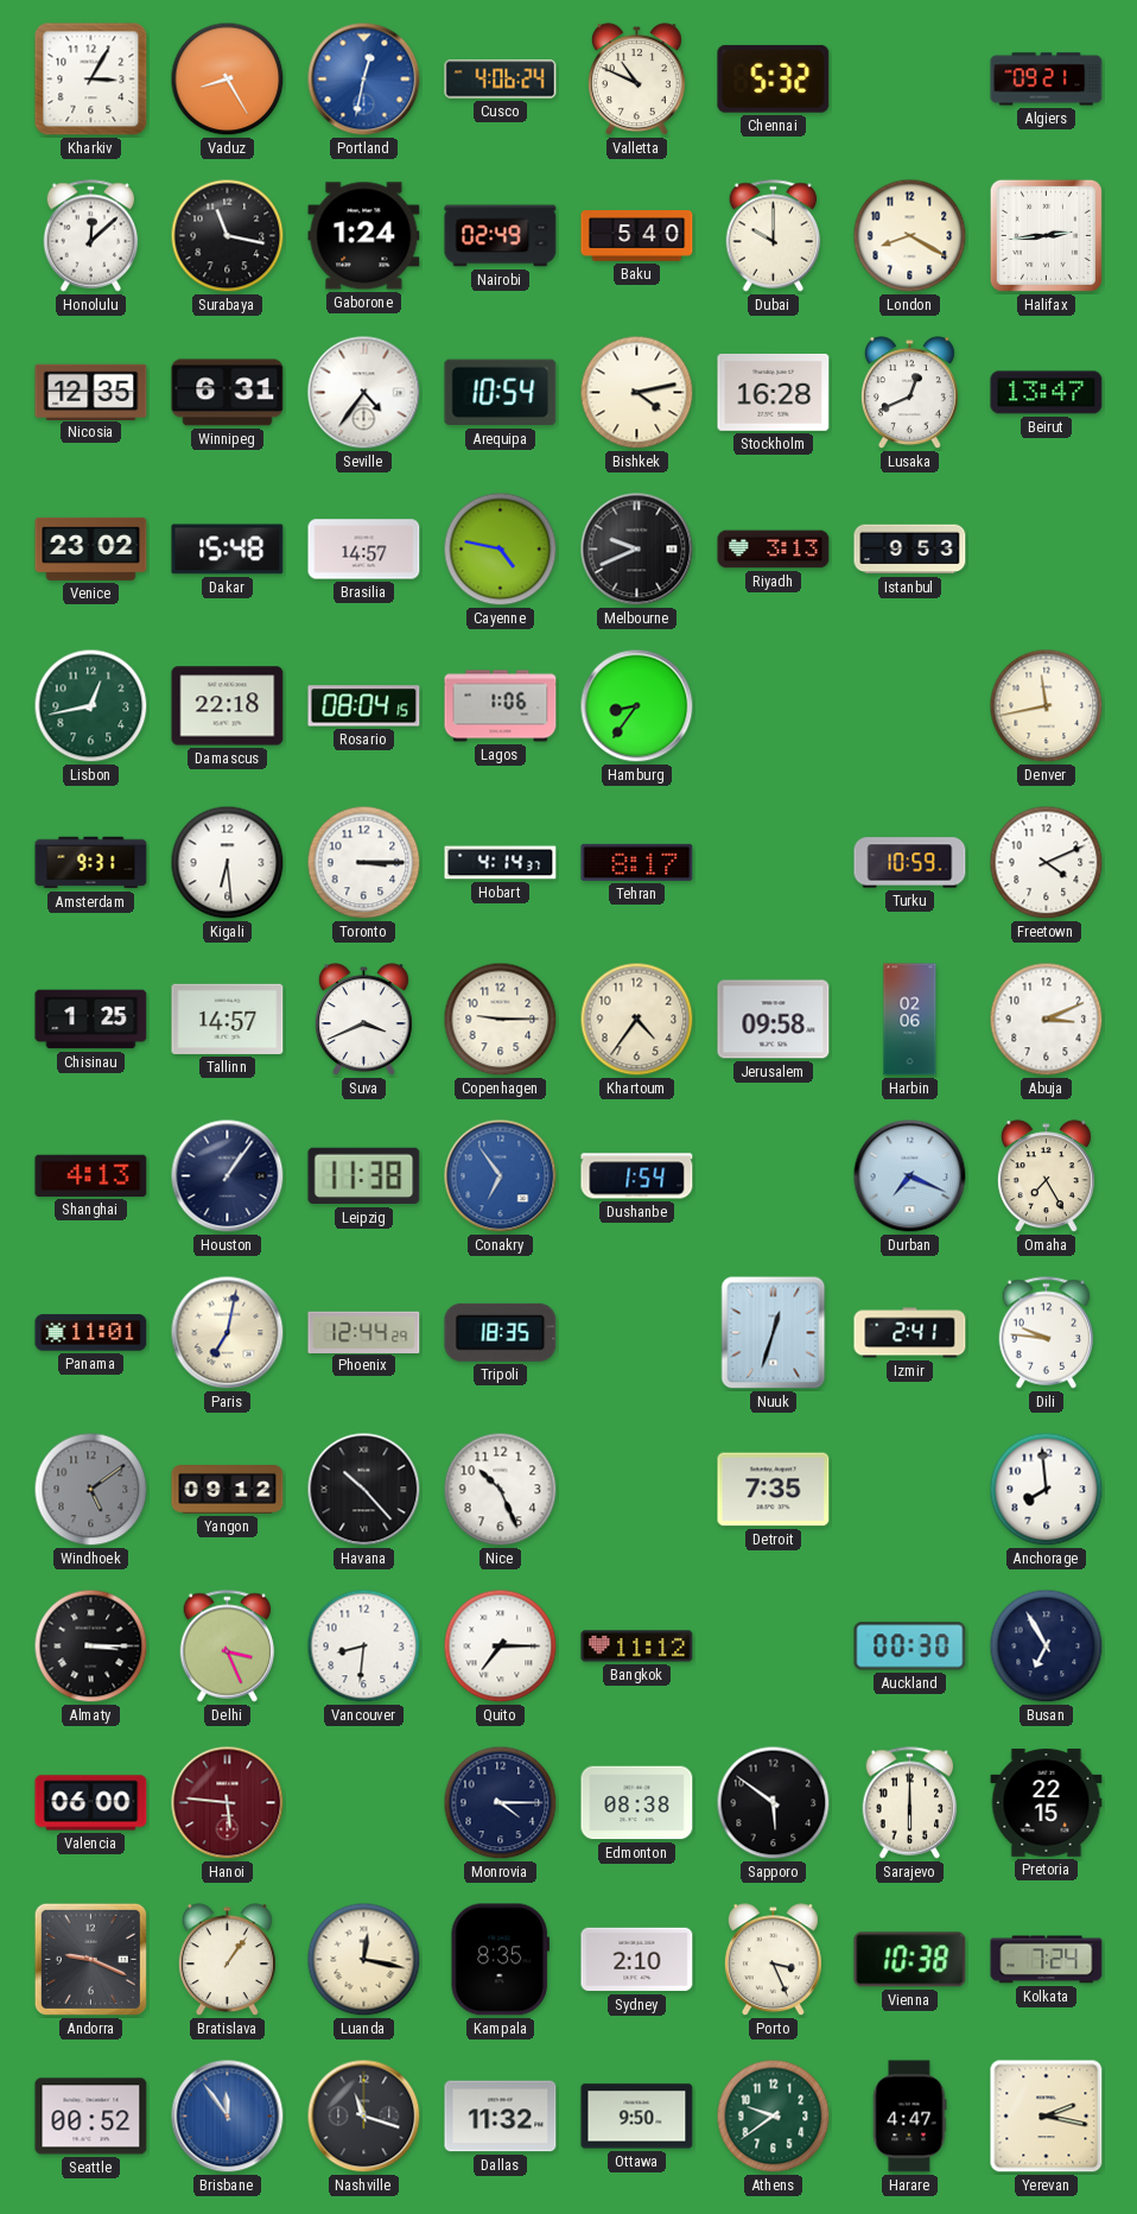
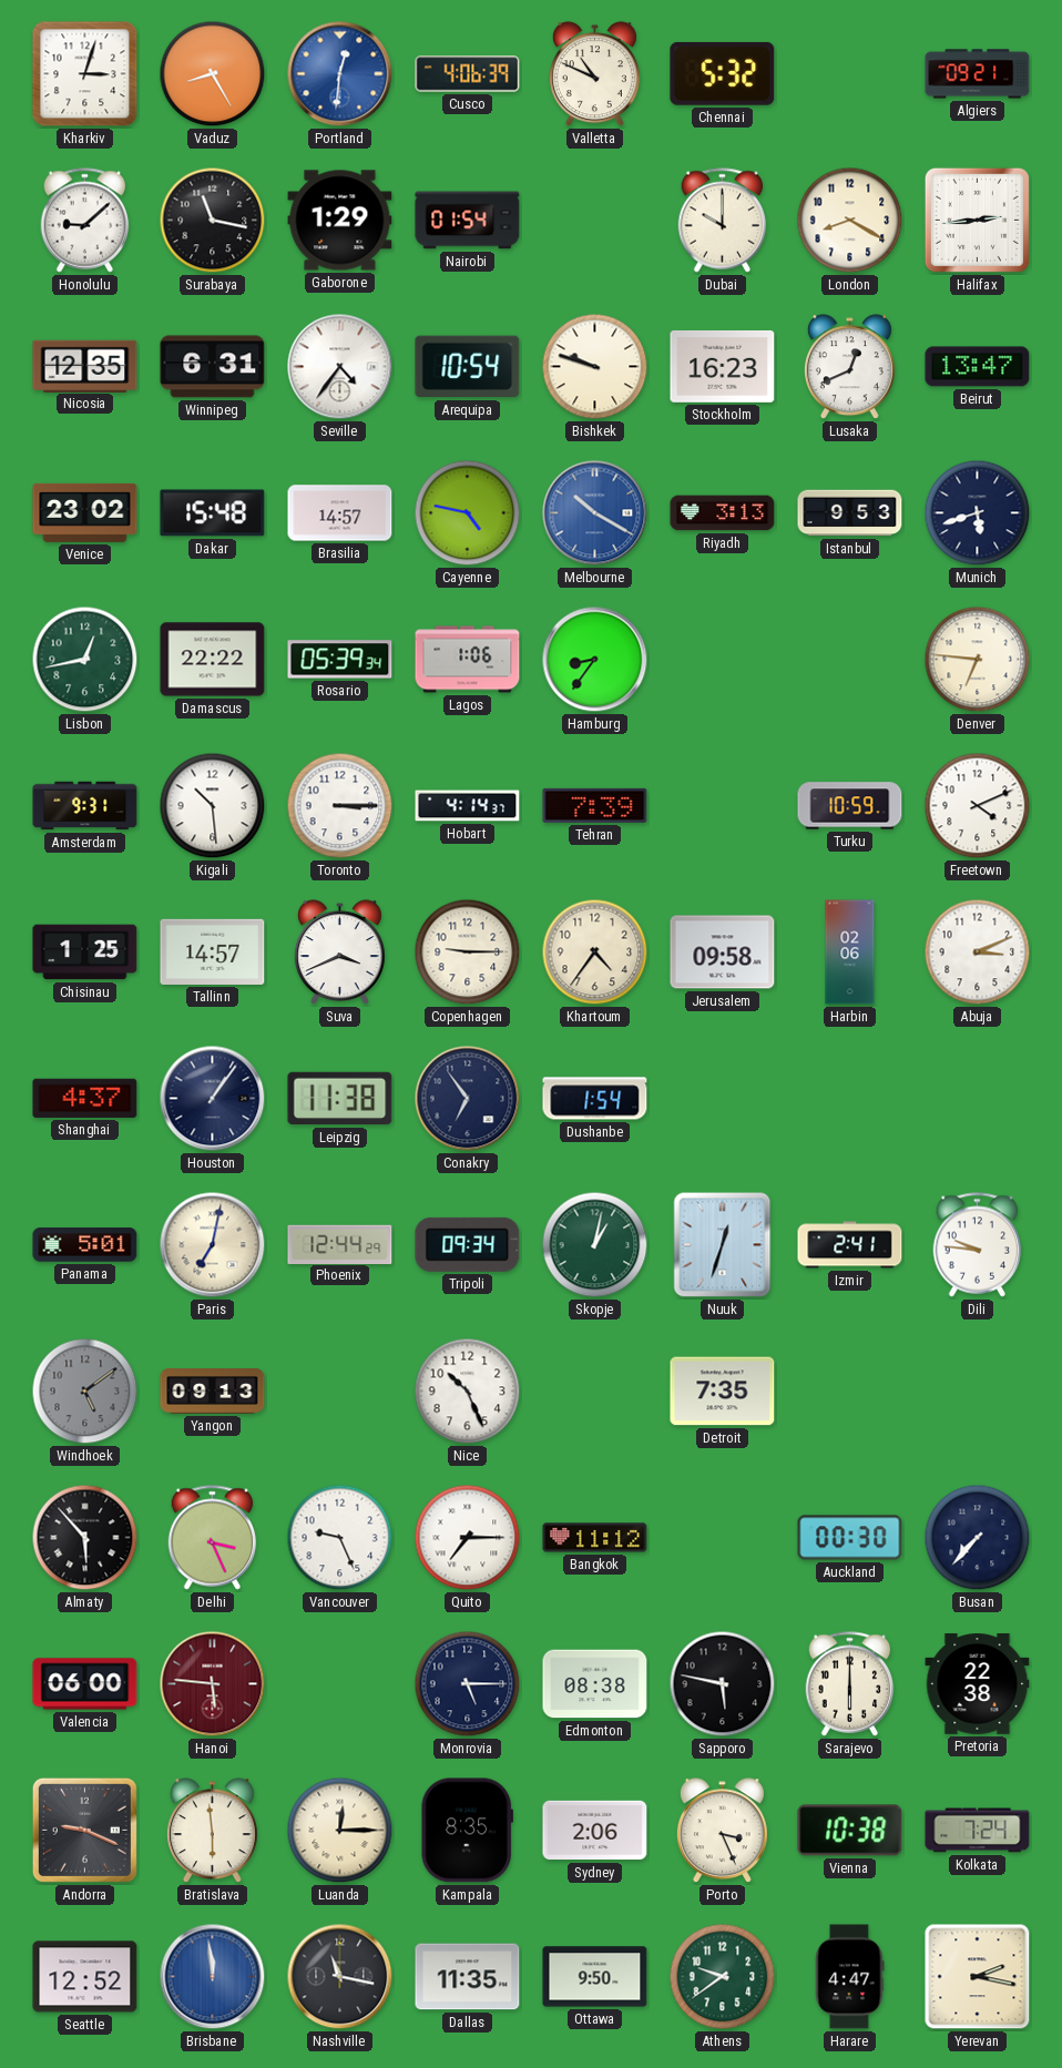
Kharkiv: 3:05 -> 3:03 (85, 74)
Portland: 12:32 -> 12:31 (340, 74)
Cusco: 4:06:24 -> 4:06:39 (468, 74)
Honolulu: 12:08 -> 9:08 (85, 221)
Gaborone: 1:24 -> 1:29 (340, 221)
Nairobi: 02:49 -> 01:54 (468, 221)
Baku: 5:40 -> none (637, 236)
Bishkek: 4:13 -> 9:48 (595, 367)
Stockholm: 16:28 -> 16:23 (723, 366)
Melbourne: 9:41 -> 10:20 (595, 513)
Melbourne dial: black -> blue (595, 513)
Munich: none -> 5:42 (978, 513)
Damascus: 22:18 -> 22:22 (213, 660)
Rosario: 08:04 -> 05:39 (340, 660)
Denver: 11:43 -> 6:46 (978, 660)
Kigali: 6:29 -> 10:29 (213, 806)
Tehran: 8:17 -> 7:39 (595, 805)
Shanghai: 4:13 -> 4:37 (85, 1098)
Conakry dial: blue -> navy (468, 1099)
Durban: 7:19 -> none (910, 1176)
Omaha: 7:25 -> none (1046, 1176)
Panama: 11:01 -> 5:01 (85, 1245)
Tripoli: 18:35 -> 09:34 (468, 1244)
Skopje: none -> 1:02 (595, 1245)
Yangon: 09:12 -> 09:13 (213, 1392)
Havana: 10:23 -> none (364, 1490)
Anchorage: 7:59 -> none (1047, 1490)
Almaty: 3:15 -> 5:53 (85, 1538)
Vancouver: 8:31 -> 9:26 (340, 1538)
Busan: 6:55 -> 7:37 (978, 1538)
Monrovia: 4:15 -> 5:15 (468, 1684)
Sapporo: 5:51 -> 5:47 (723, 1684)
Pretoria: 22:15 -> 22:38 (978, 1684)
Bratislava: 1:06 -> 5:59 (212, 1831)
Luanda: 12:17 -> 12:15 (340, 1831)
Sydney: 2:10 -> 2:06 (595, 1831)
Seattle: 00:52 -> 12:52 (85, 1977)
Brisbane: 11:54 -> 11:59 (213, 1977)
Nashville: 11:18 -> 11:17 (340, 1977)
Dallas: 11:32 -> 11:35 (468, 1977)
